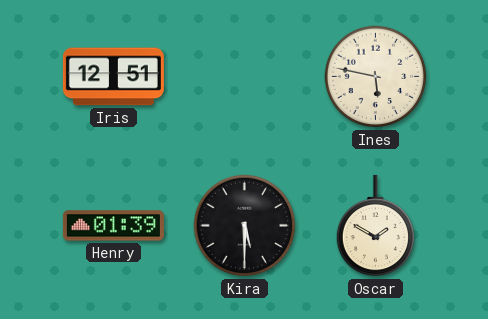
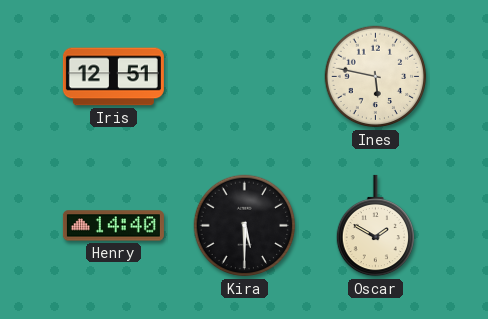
Henry: 01:39 -> 14:40 (113, 226)
